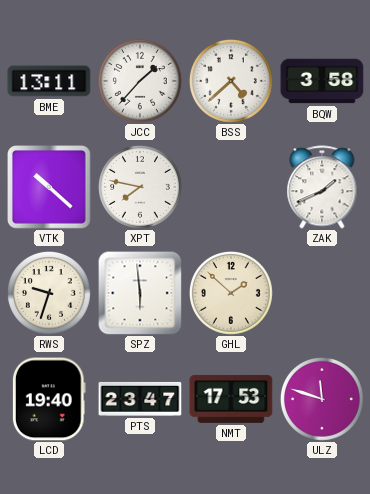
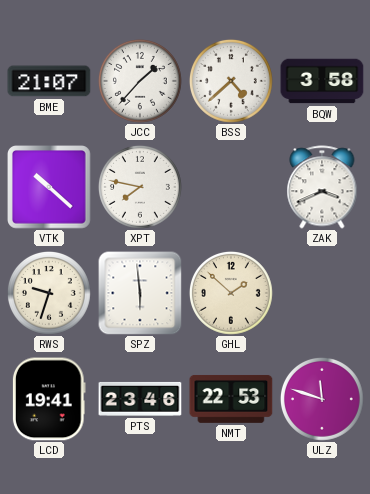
BME: 13:11 -> 21:07 (49, 81)
ZAK: 1:41 -> 3:41 (322, 187)
LCD: 19:40 -> 19:41 (49, 399)
PTS: 23:47 -> 23:46 (140, 399)
NMT: 17:53 -> 22:53 (231, 399)
